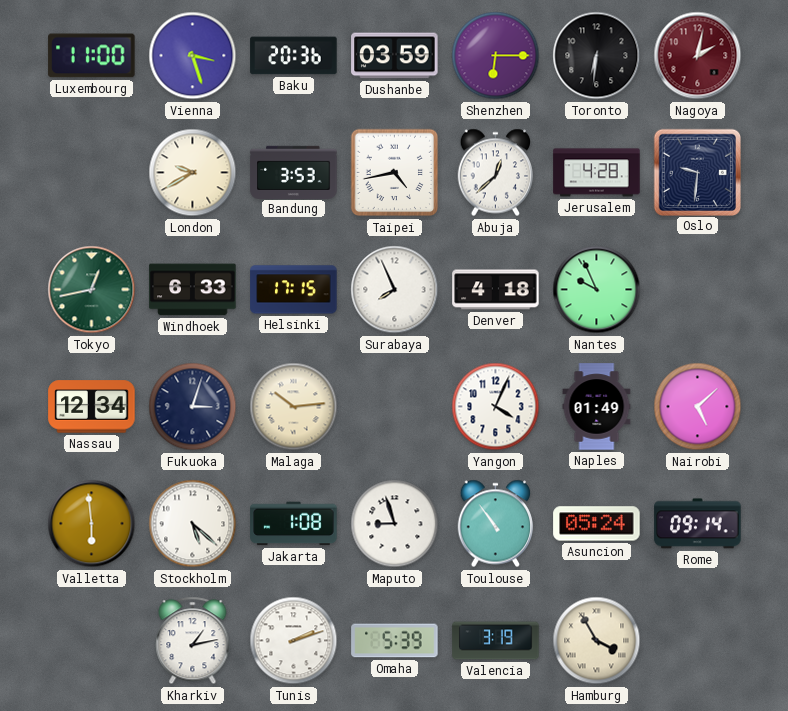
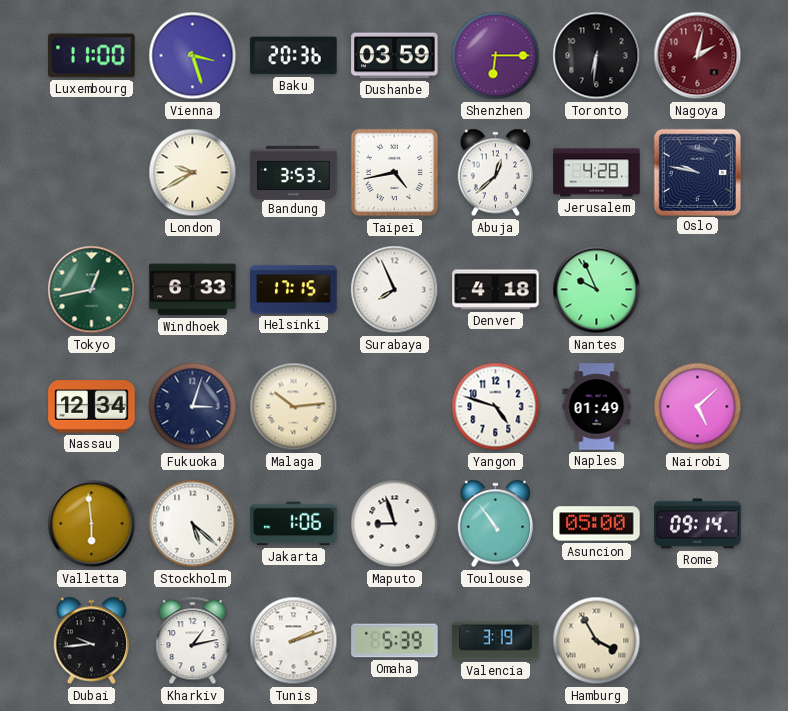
Oslo: 9:31 -> 9:47 (697, 172)
Yangon: 4:04 -> 4:48 (496, 407)
Jakarta: 1:08 -> 1:06 (294, 524)
Asuncion: 05:24 -> 05:00 (597, 524)
Dubai: none -> 9:44 (92, 641)
